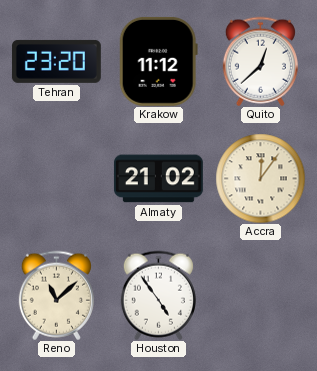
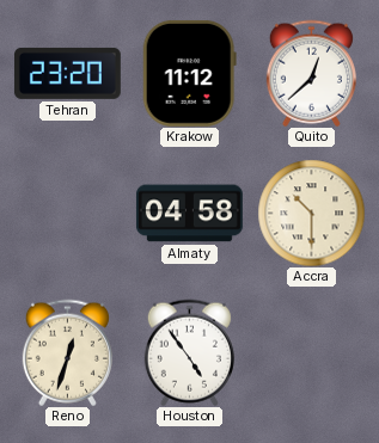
Almaty: 21:02 -> 04:58 (189, 214)
Accra: 12:06 -> 10:30 (311, 213)
Reno: 11:08 -> 12:33 (67, 352)
